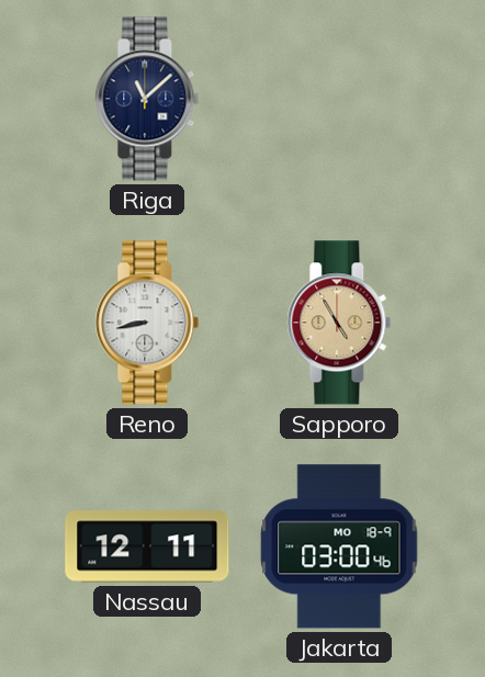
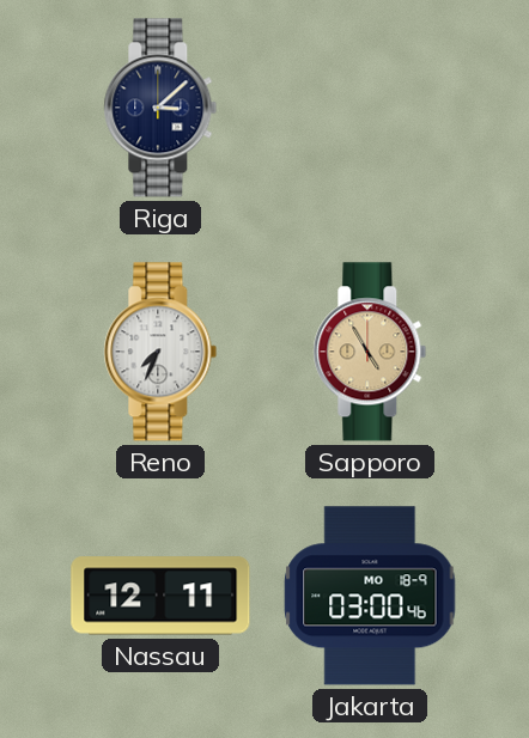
Riga: 11:08 -> 3:08 (160, 108)
Reno: 8:43 -> 7:34 (160, 352)
